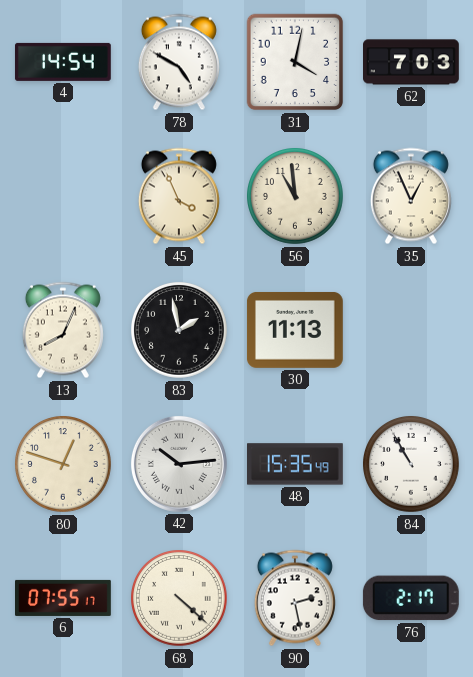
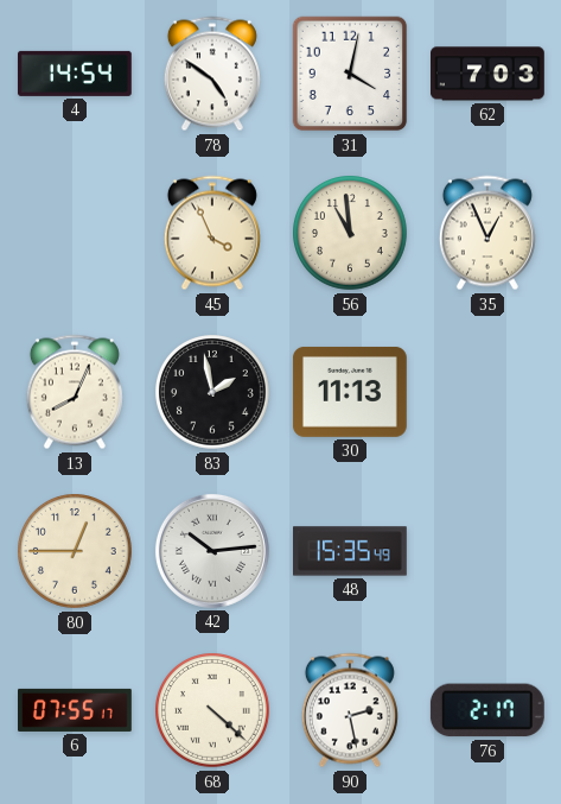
78: 4:50 -> 4:51 (212, 74)
80: 12:48 -> 12:45 (76, 552)
84: 10:55 -> none (412, 465)
